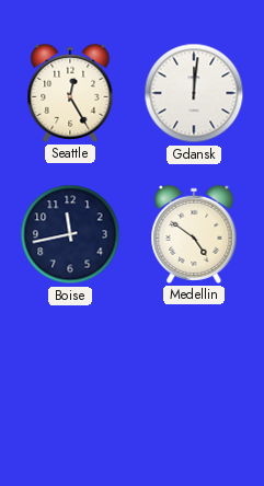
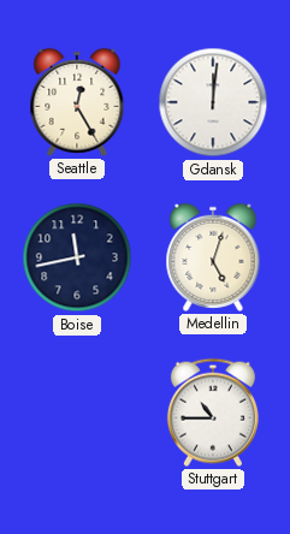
Medellin: 4:51 -> 5:03 (213, 257)
Stuttgart: none -> 10:45 (213, 413)
